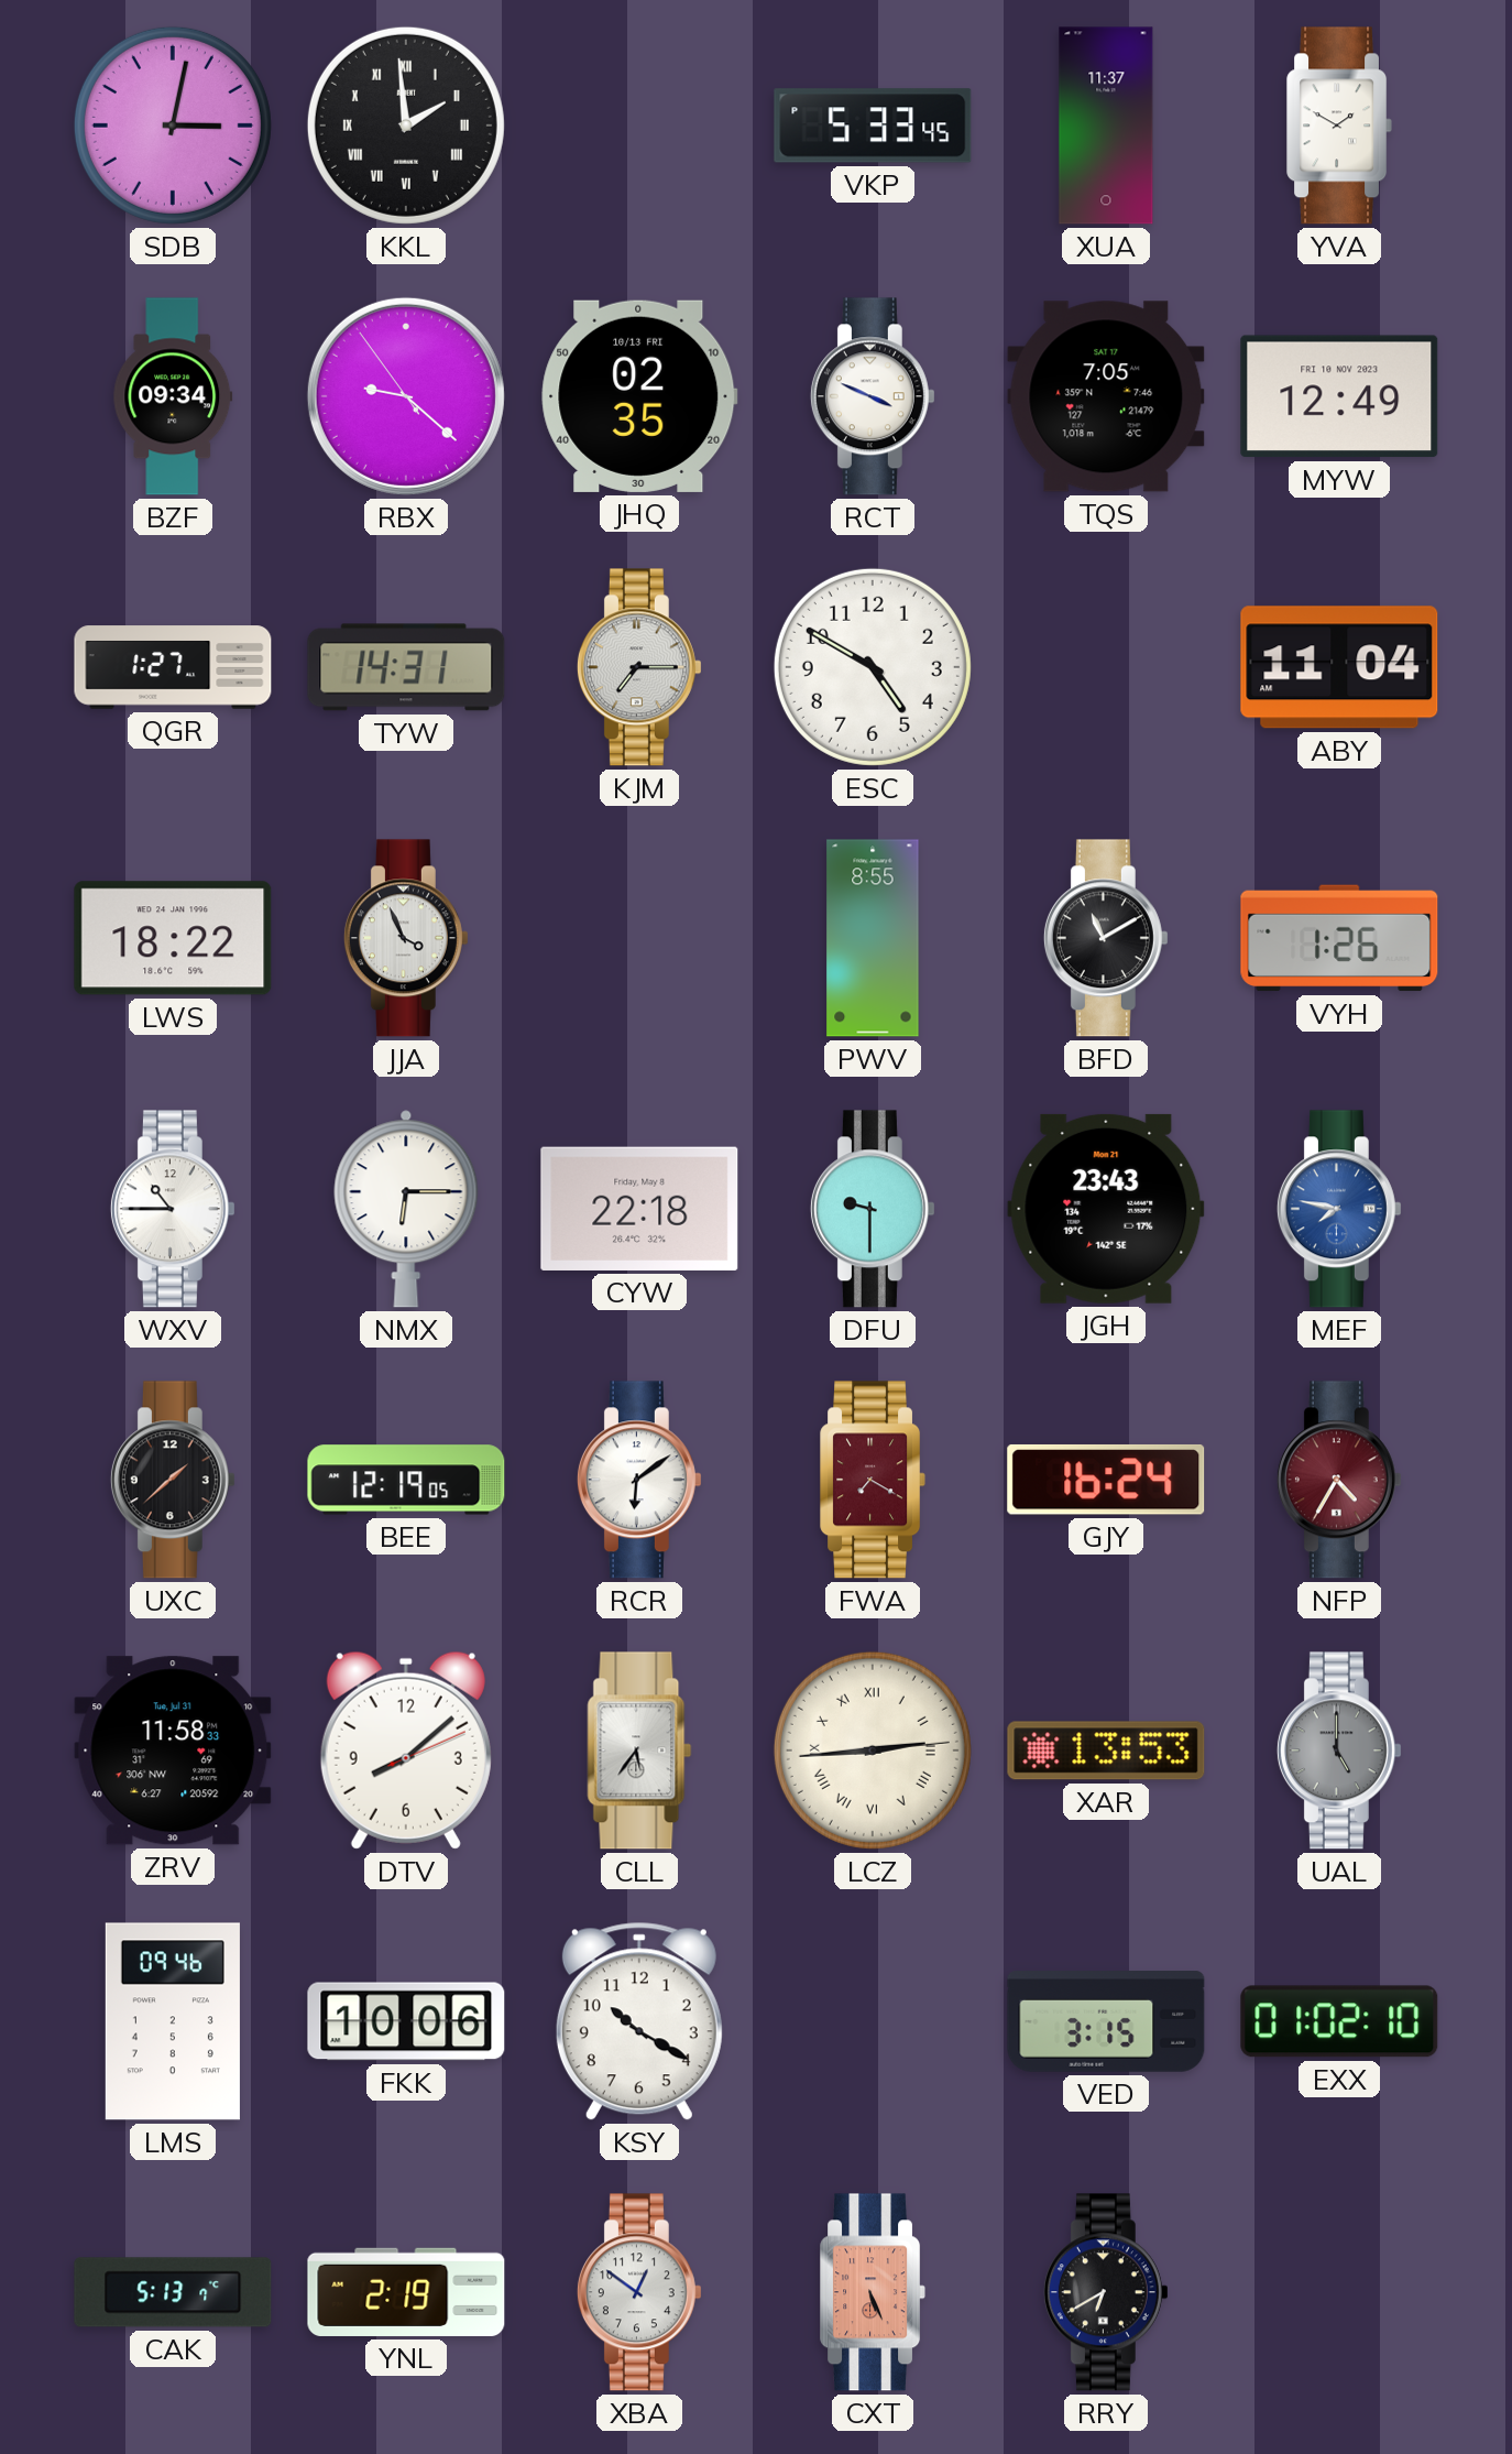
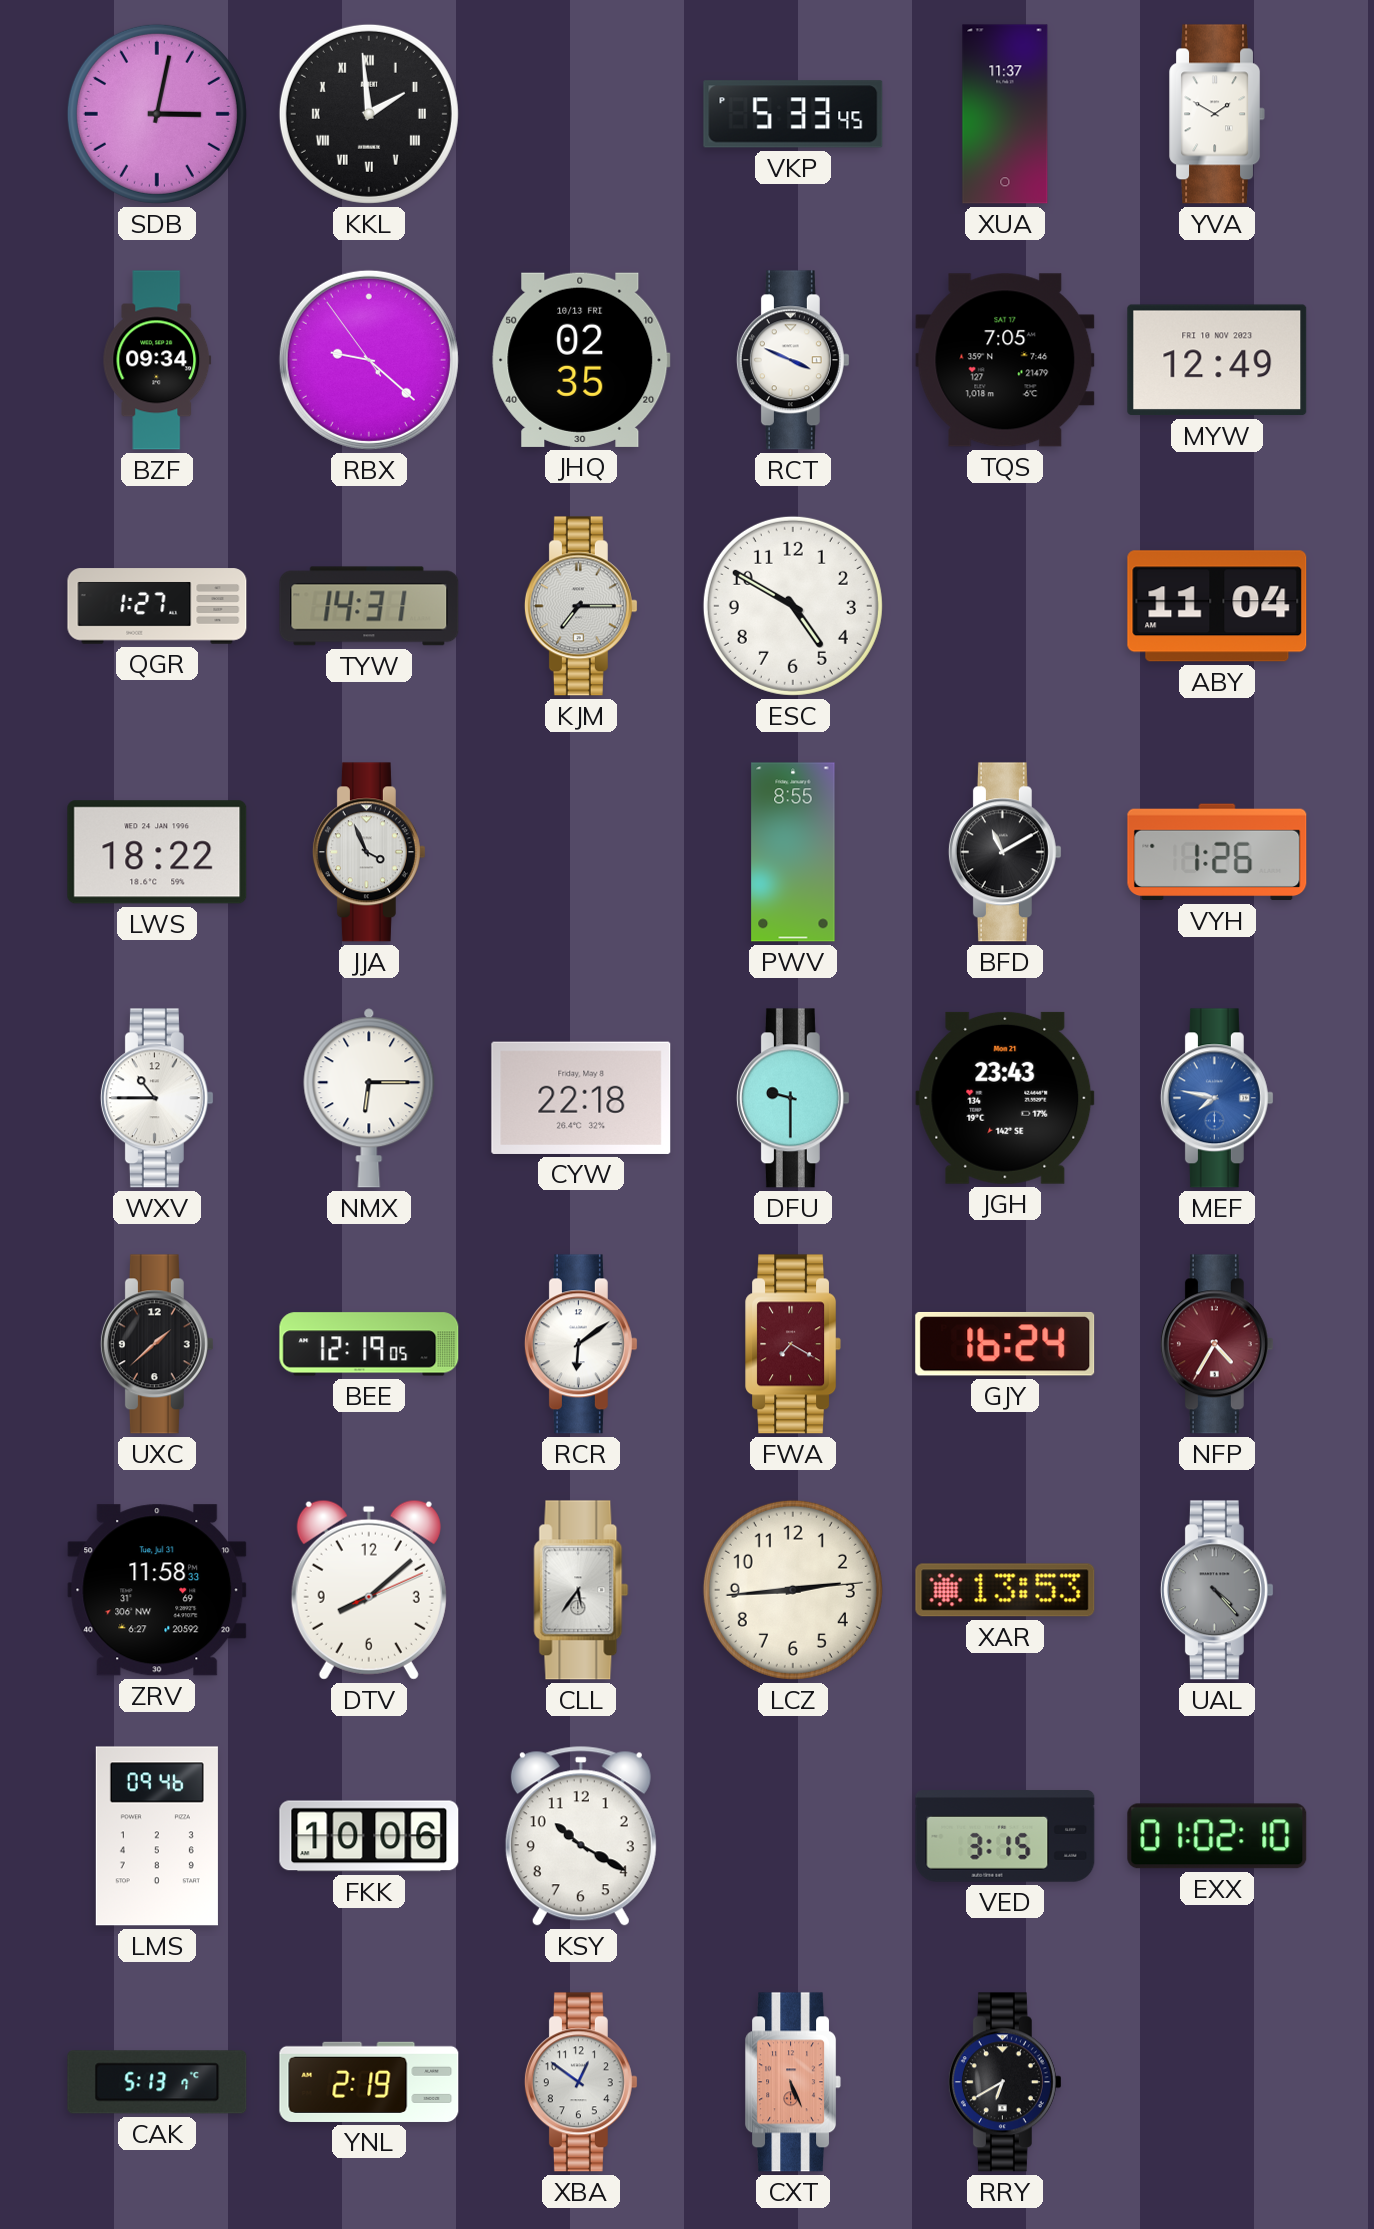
LCZ numerals: Roman -> Arabic (793, 1590)
UAL: 5:00 -> 4:23 (1217, 1590)
